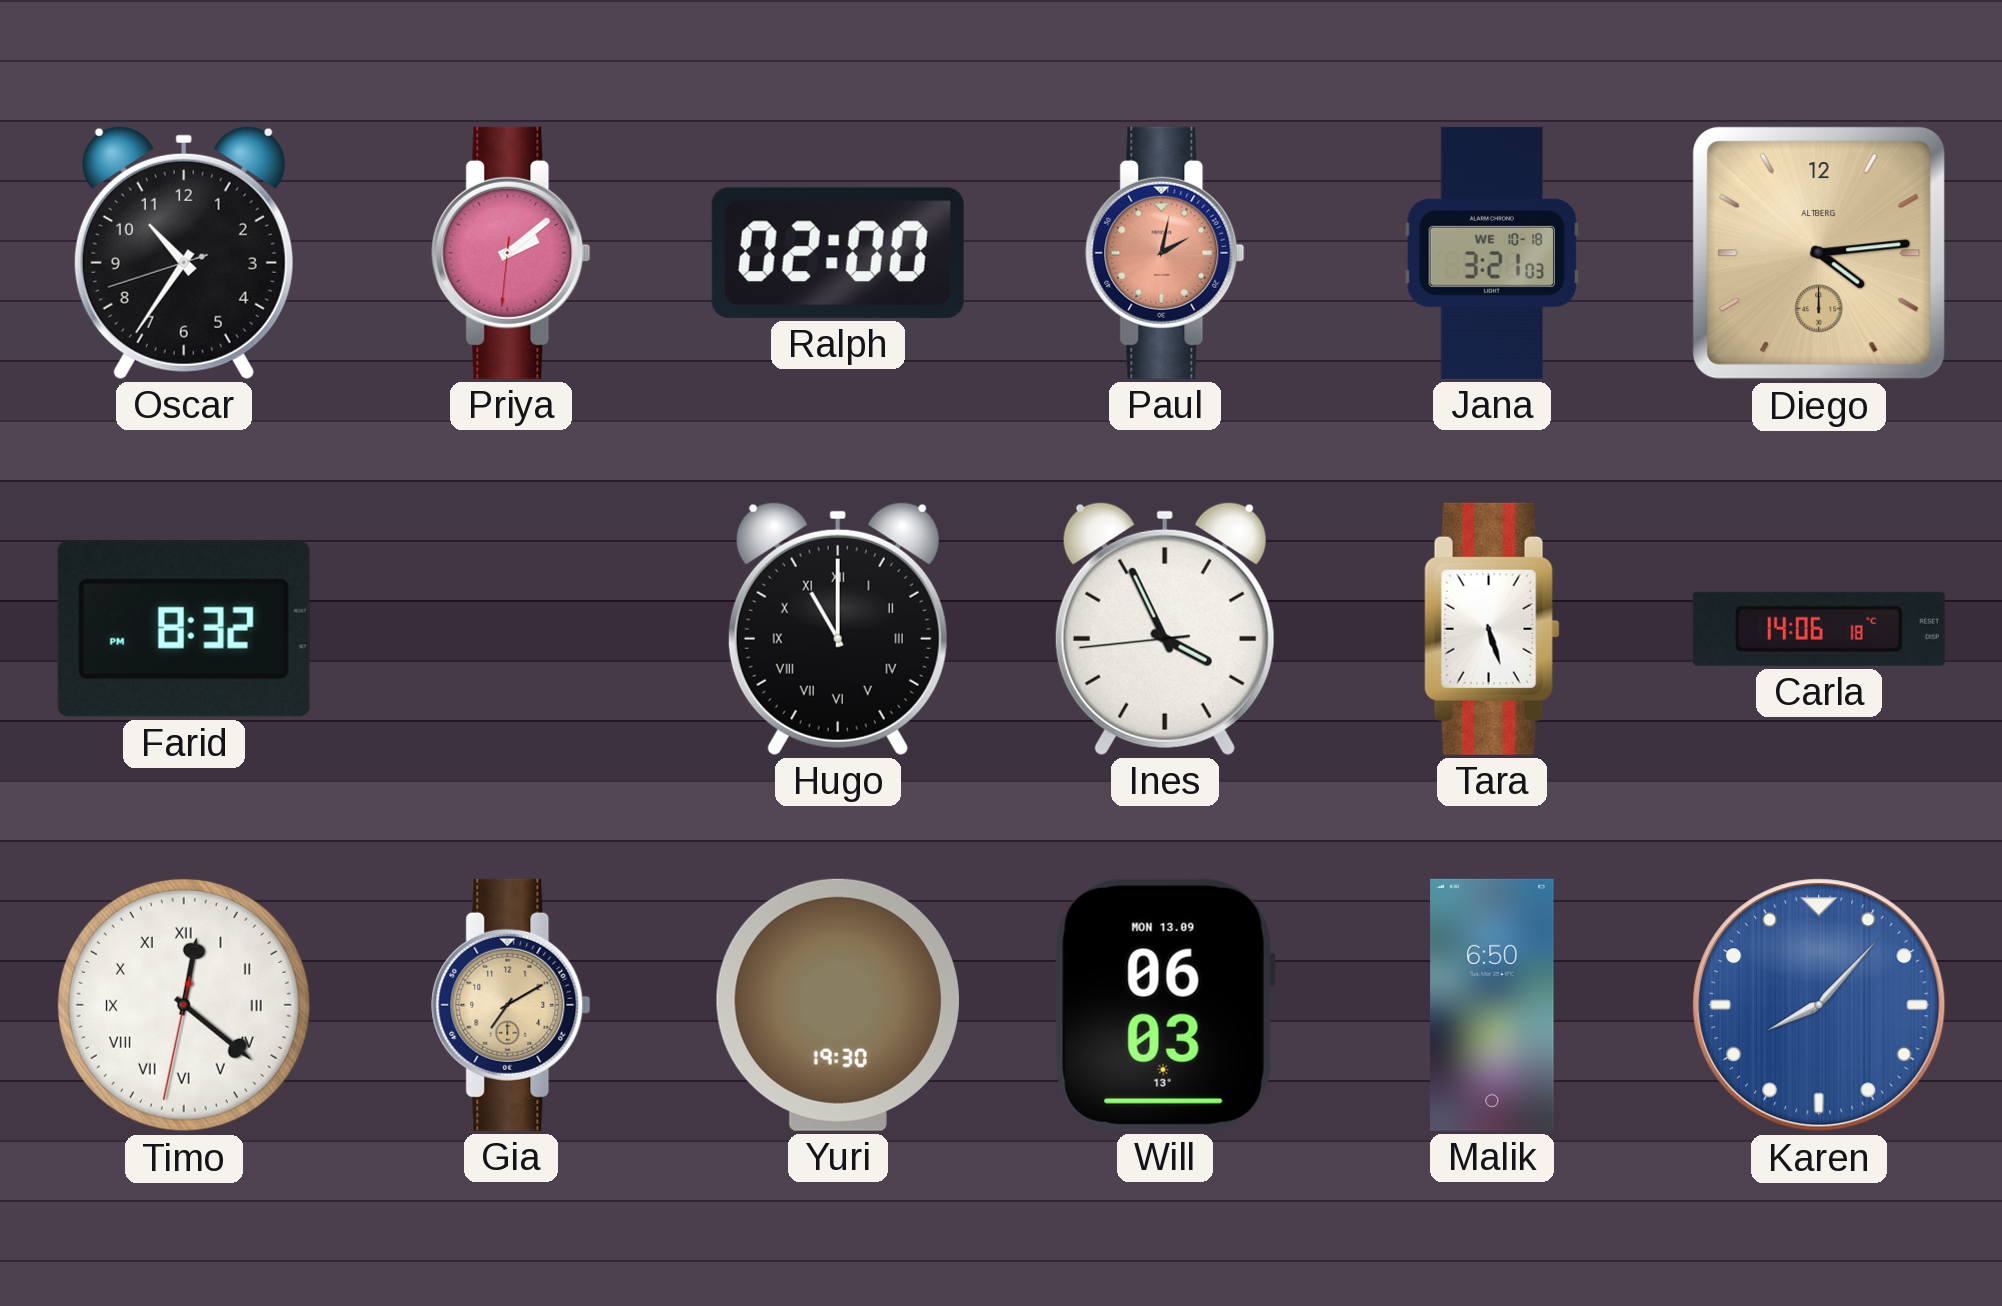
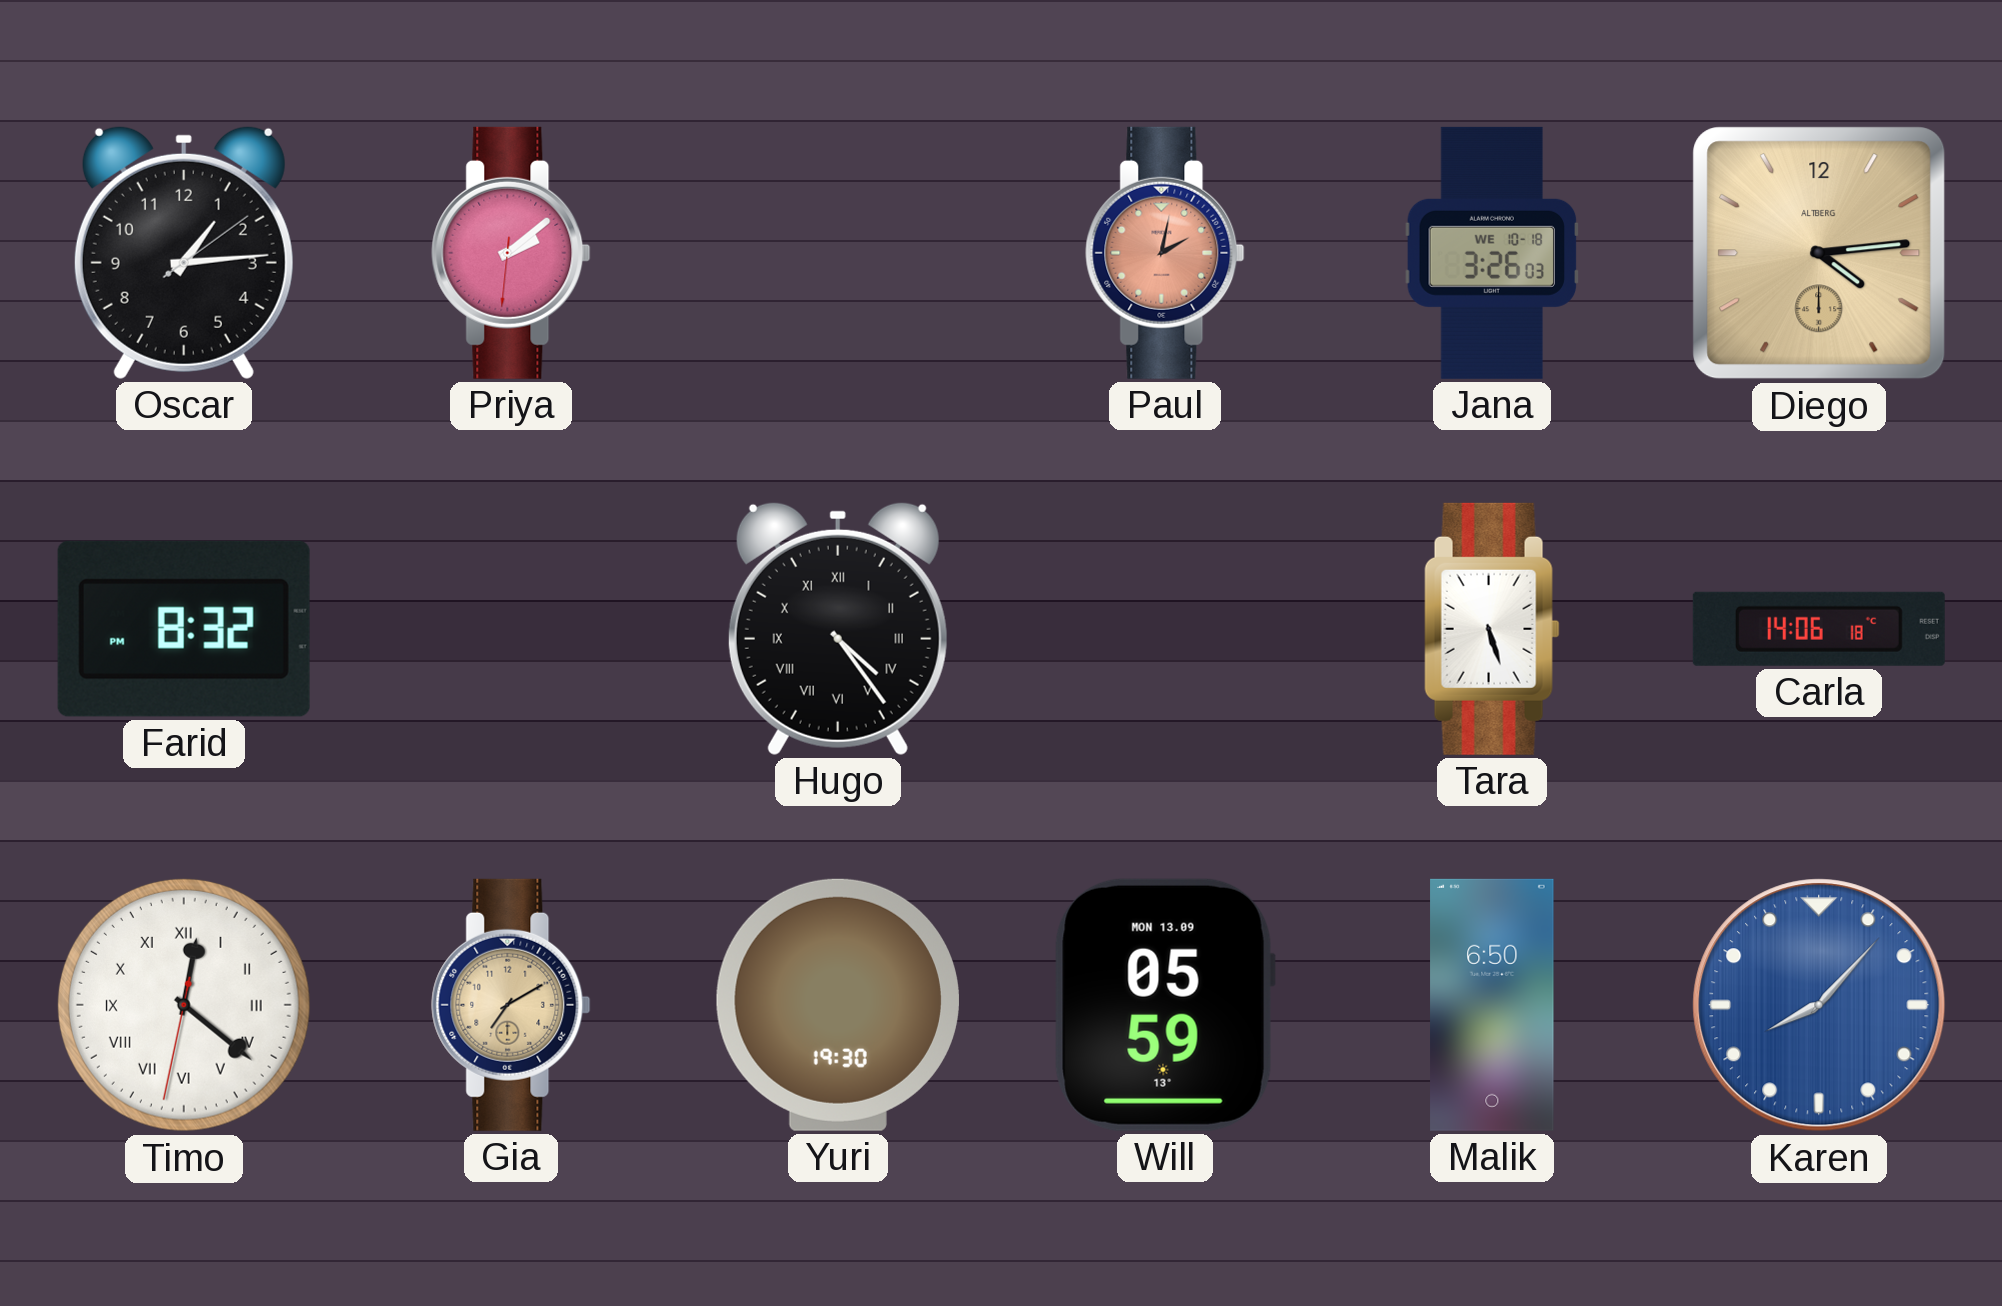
Oscar: 10:35 -> 1:14 (184, 252)
Ralph: 02:00 -> none (838, 253)
Jana: 3:21 -> 3:26 (1492, 253)
Hugo: 11:00 -> 4:24 (838, 628)
Ines: 3:55 -> none (1165, 628)
Will: 06:03 -> 05:59 (1165, 1005)
